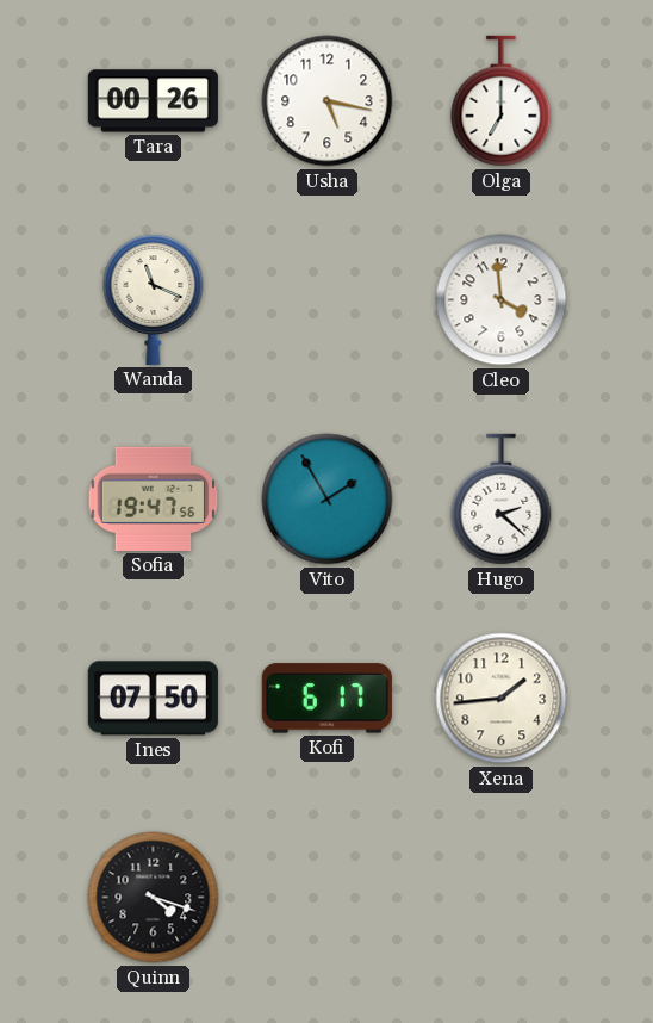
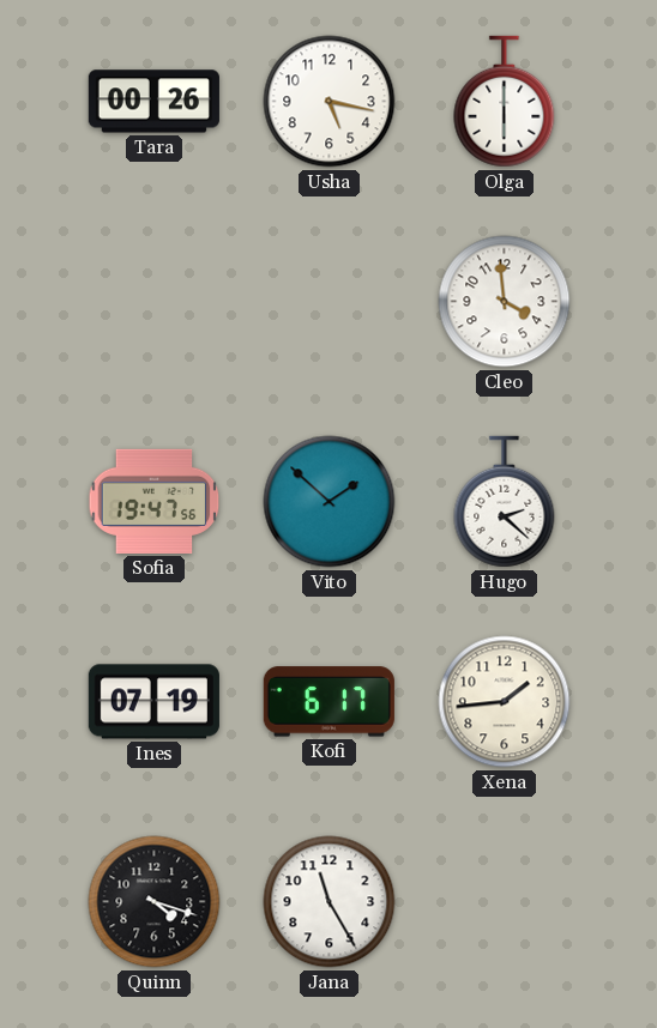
Olga: 7:00 -> 6:00 (505, 102)
Wanda: 11:19 -> none (154, 299)
Vito: 1:55 -> 1:52 (330, 502)
Ines: 07:50 -> 07:19 (153, 702)
Jana: none -> 11:25 (330, 902)
